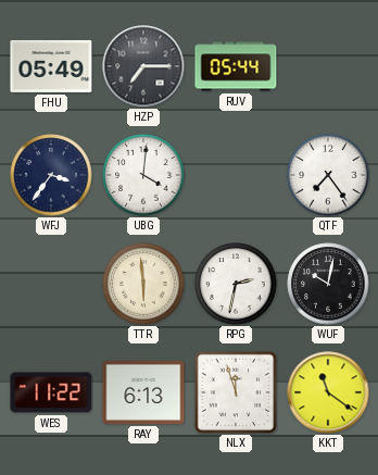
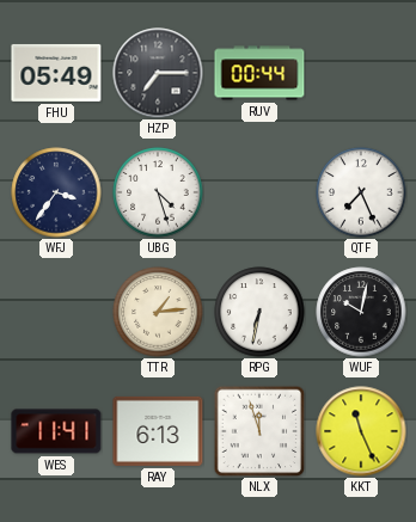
RUV: 05:44 -> 00:44 (259, 73)
UBG: 4:01 -> 4:27 (158, 192)
QTF: 7:24 -> 7:26 (361, 192)
TTR: 5:59 -> 1:14 (158, 312)
RPG: 2:32 -> 6:32 (259, 312)
WES: 11:22 -> 11:41 (56, 431)
KKT: 11:21 -> 11:26 (361, 431)
